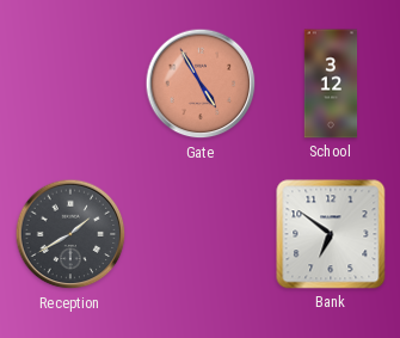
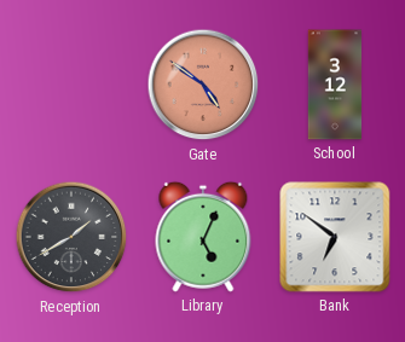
Gate: 4:55 -> 4:51 (203, 85)
Library: none -> 5:04 (203, 237)
